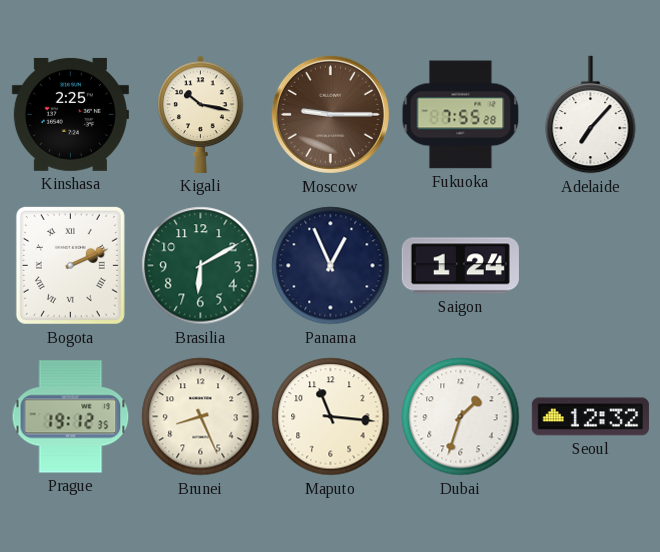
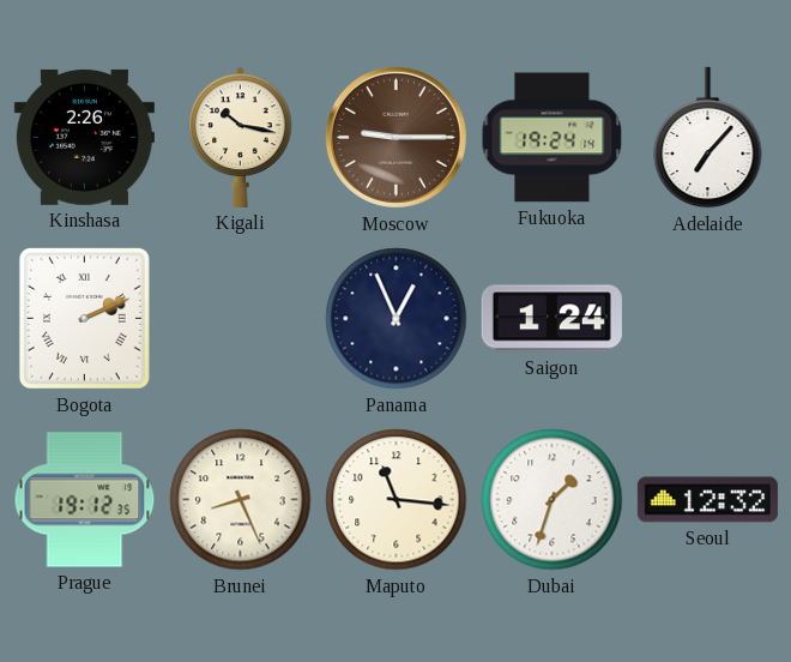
Kinshasa: 2:25 -> 2:26 (84, 137)
Fukuoka: 7:55 -> 19:24 (553, 138)
Brasilia: 6:10 -> none (201, 266)
